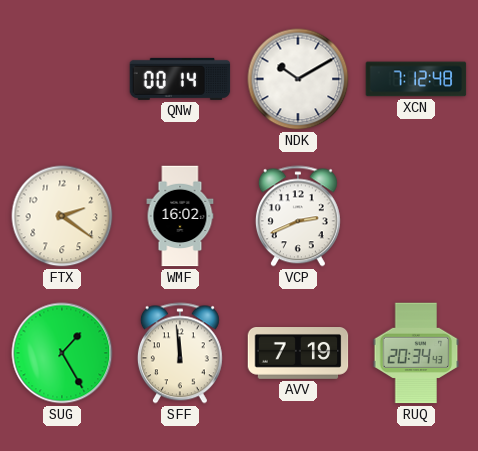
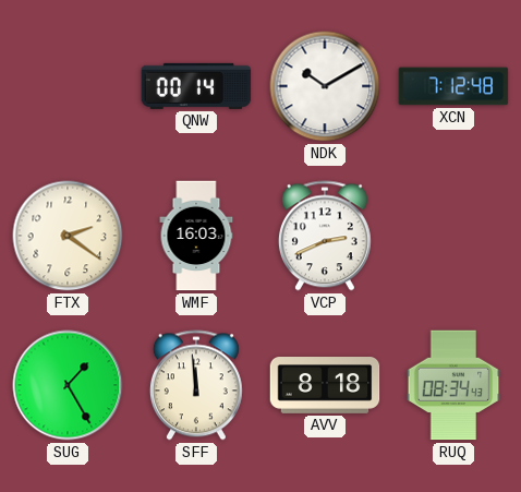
WMF: 16:02 -> 16:03 (196, 236)
AVV: 7:19 -> 8:18 (325, 386)
RUQ: 20:34 -> 08:34 (453, 385)
